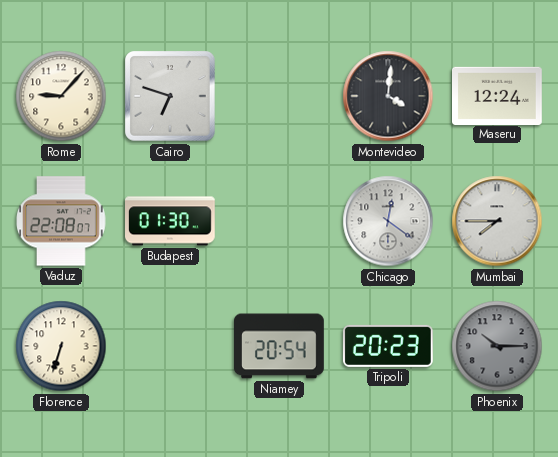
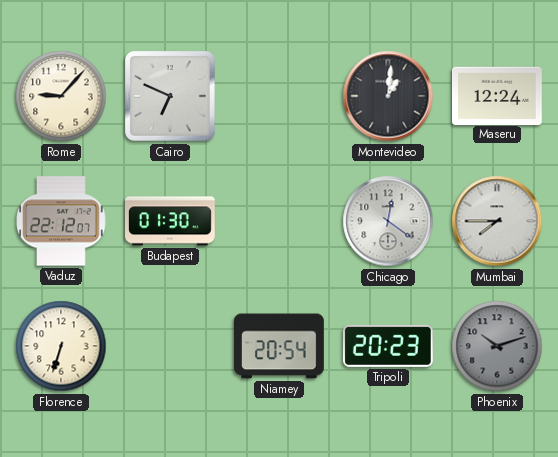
Cairo: 6:48 -> 6:49 (170, 96)
Montevideo: 4:01 -> 1:01 (388, 96)
Vaduz: 22:08 -> 22:12 (61, 221)
Phoenix: 10:15 -> 10:12 (497, 346)
